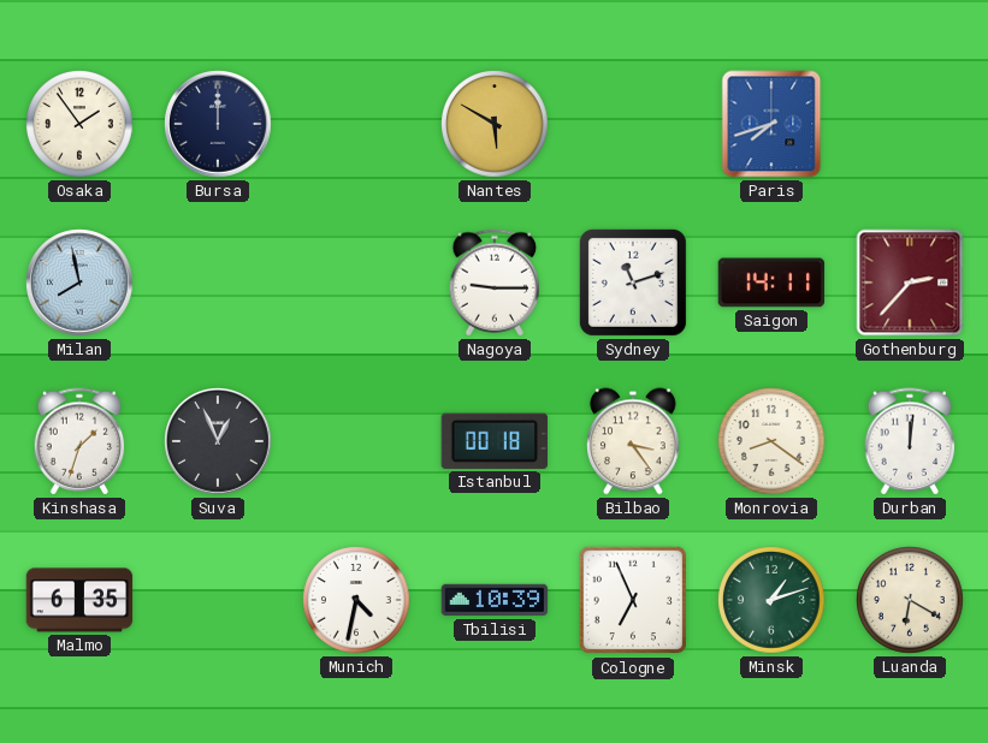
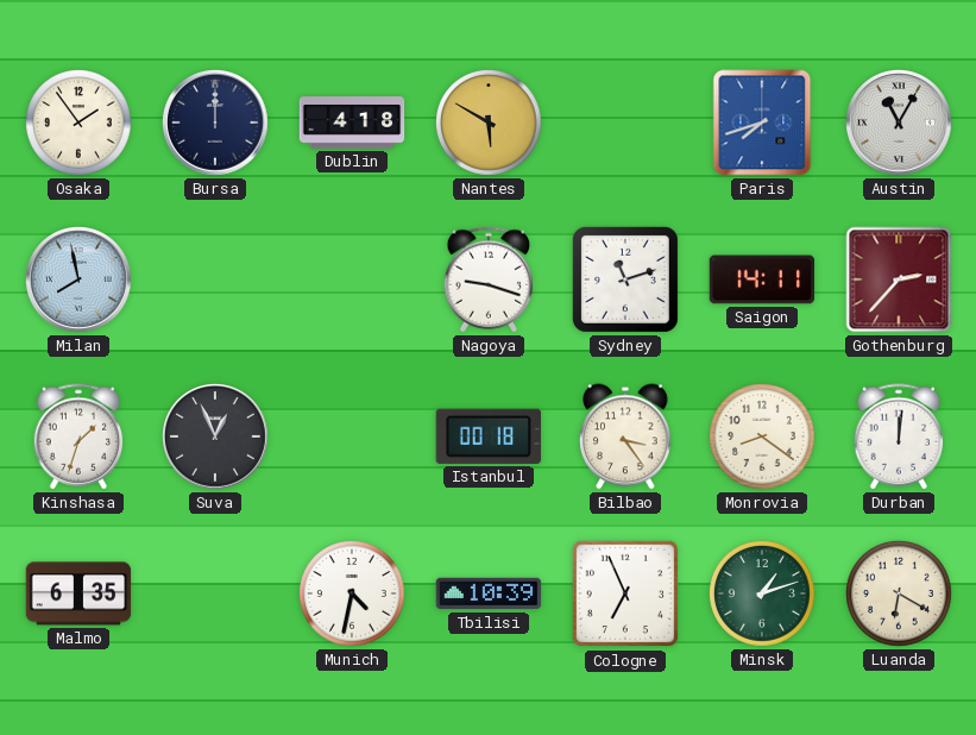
Dublin: none -> 4:18 (352, 122)
Austin: none -> 11:05 (900, 124)
Nagoya: 9:15 -> 9:18 (489, 279)
